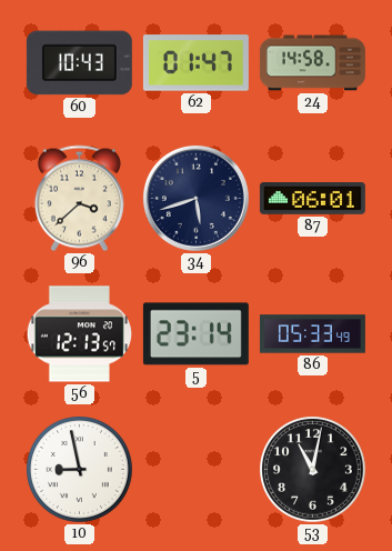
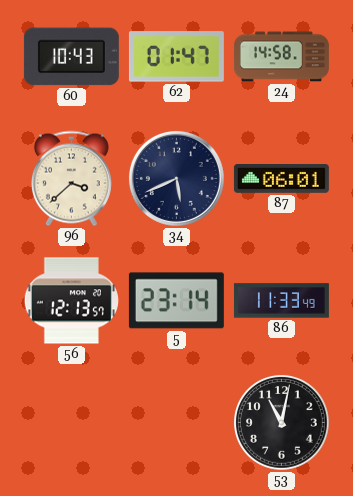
34: 5:42 -> 5:41 (176, 178)
86: 05:33 -> 11:33 (281, 301)
10: 8:58 -> none (80, 470)
